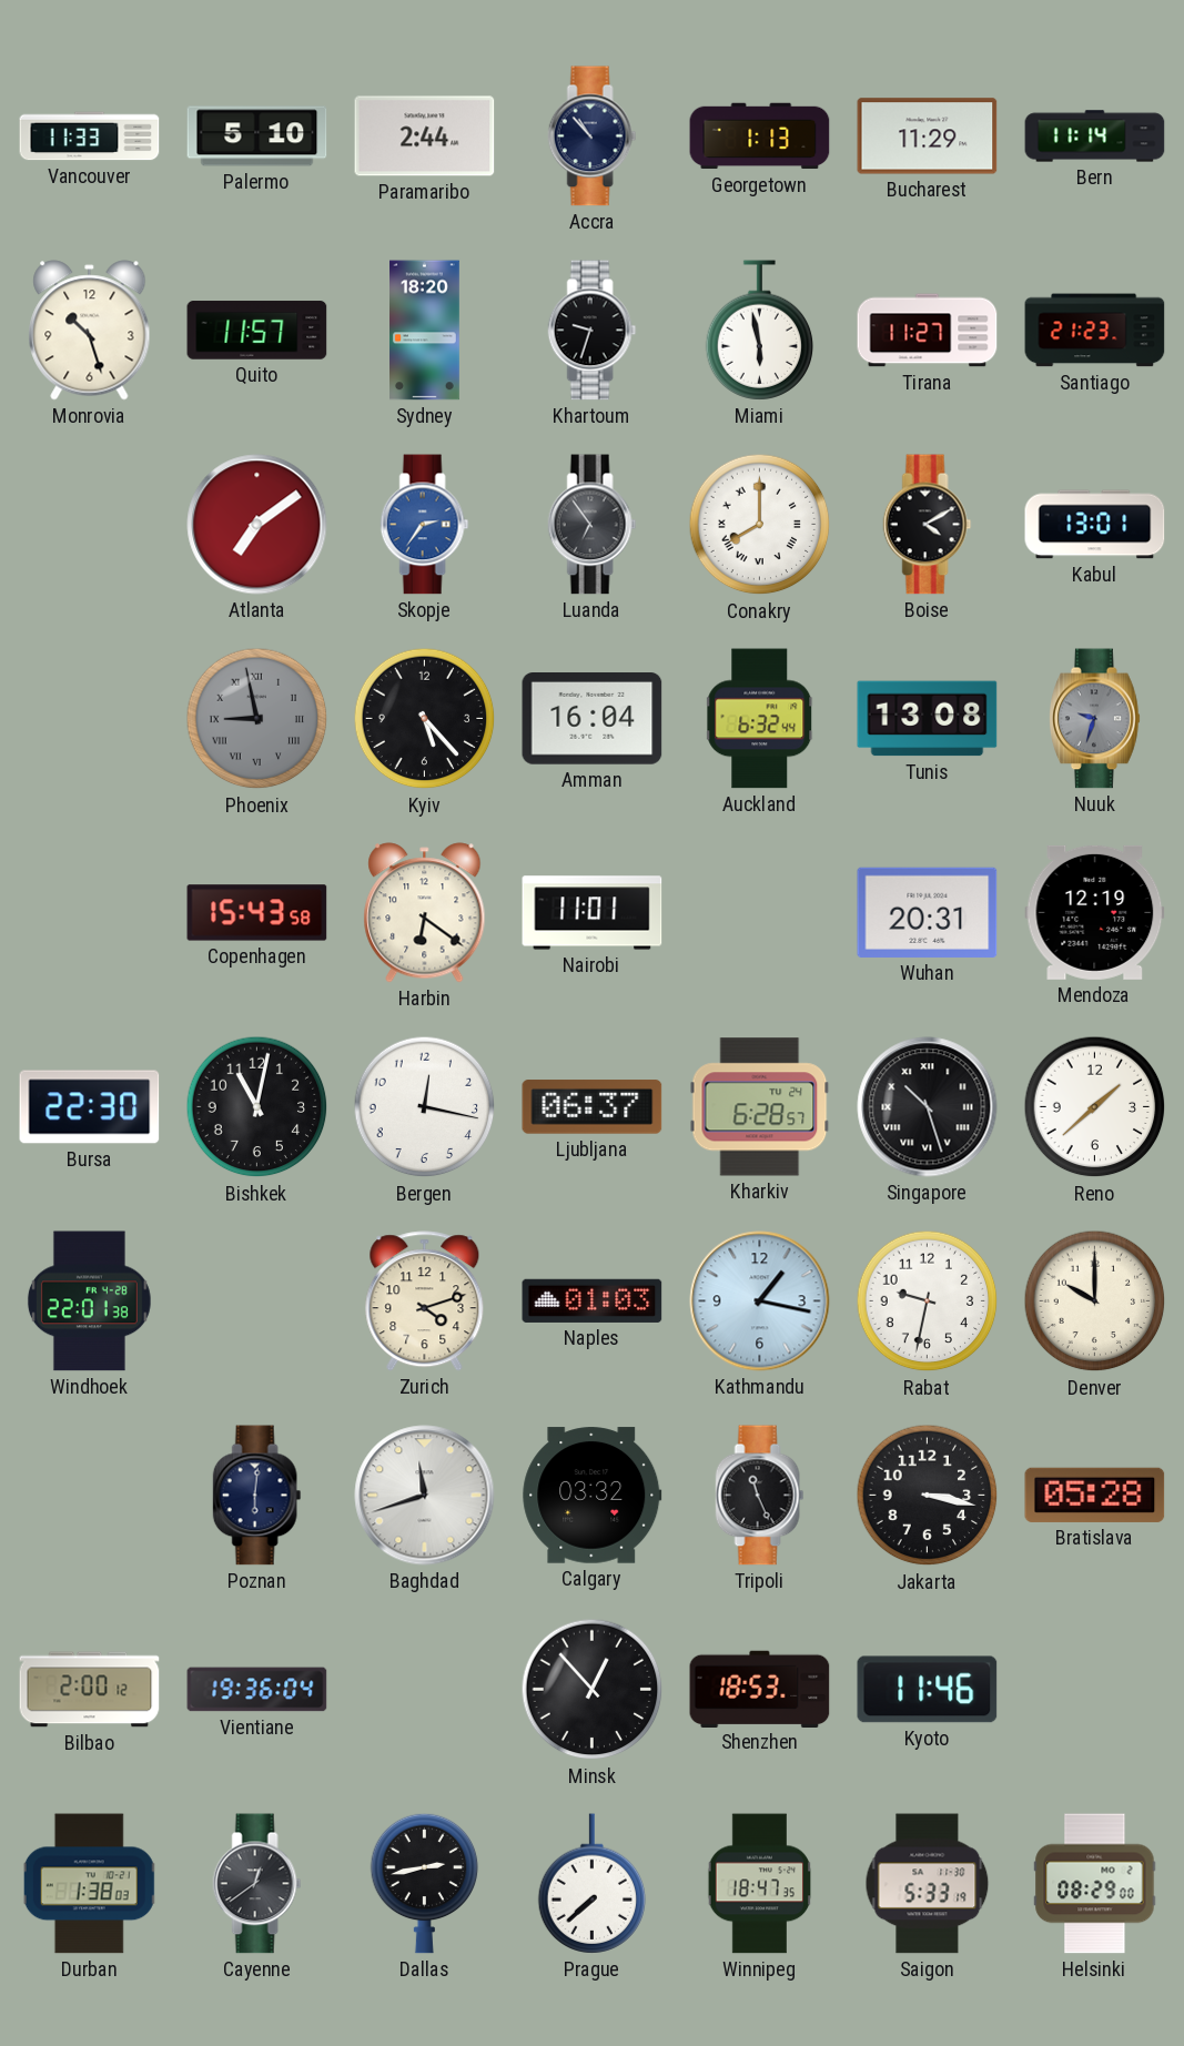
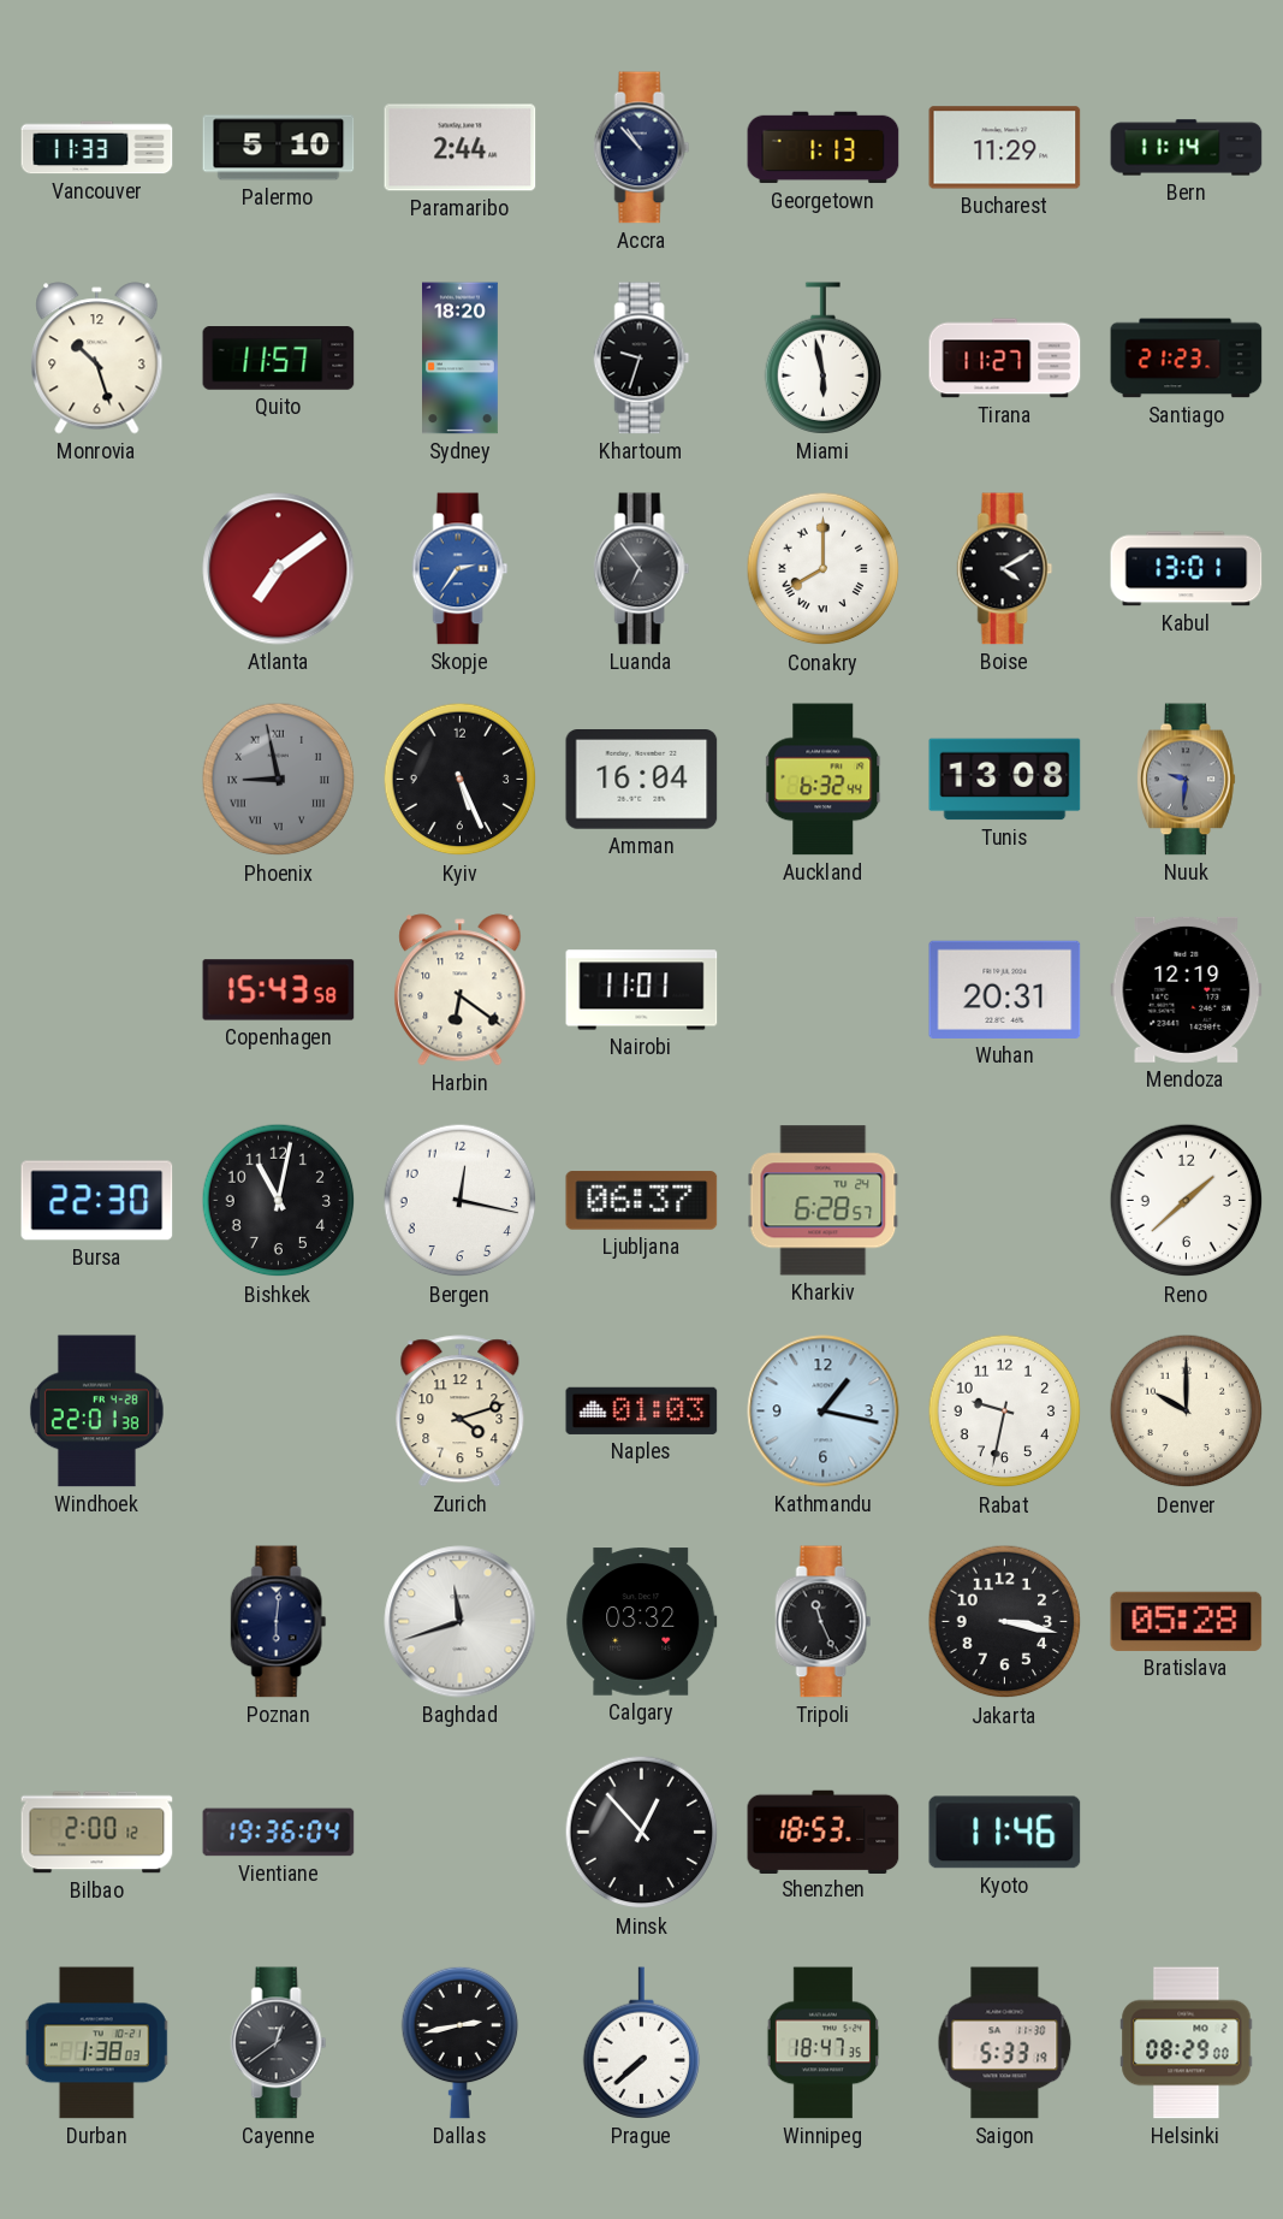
Kyiv: 5:23 -> 5:26 (461, 780)
Nuuk: 9:33 -> 9:31 (1187, 780)
Singapore: 10:27 -> none (928, 1107)
